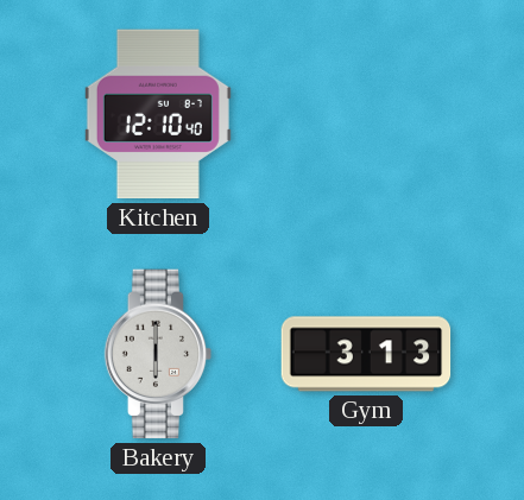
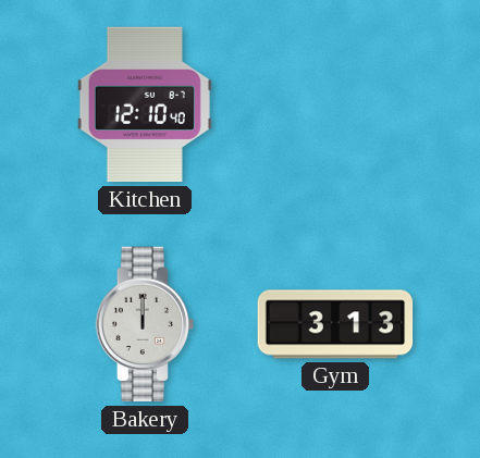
Bakery: 6:00 -> 12:00 (145, 324)
